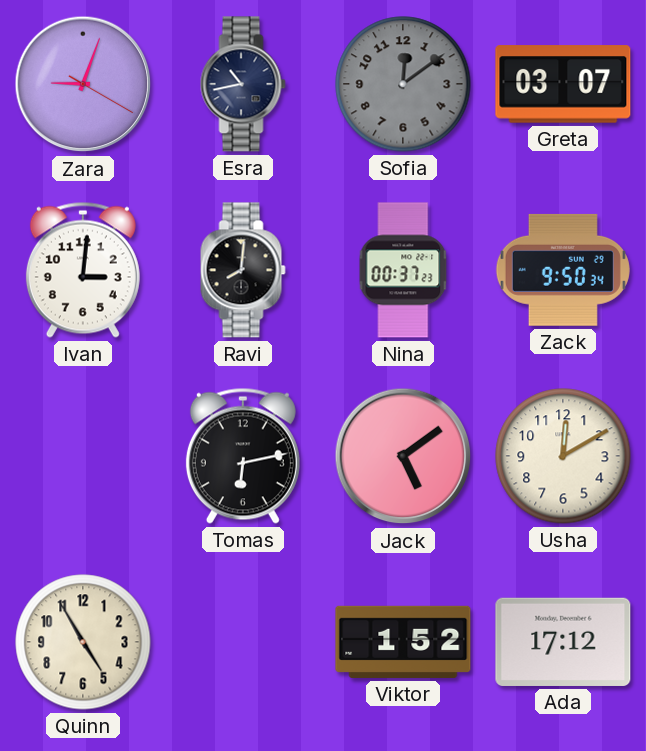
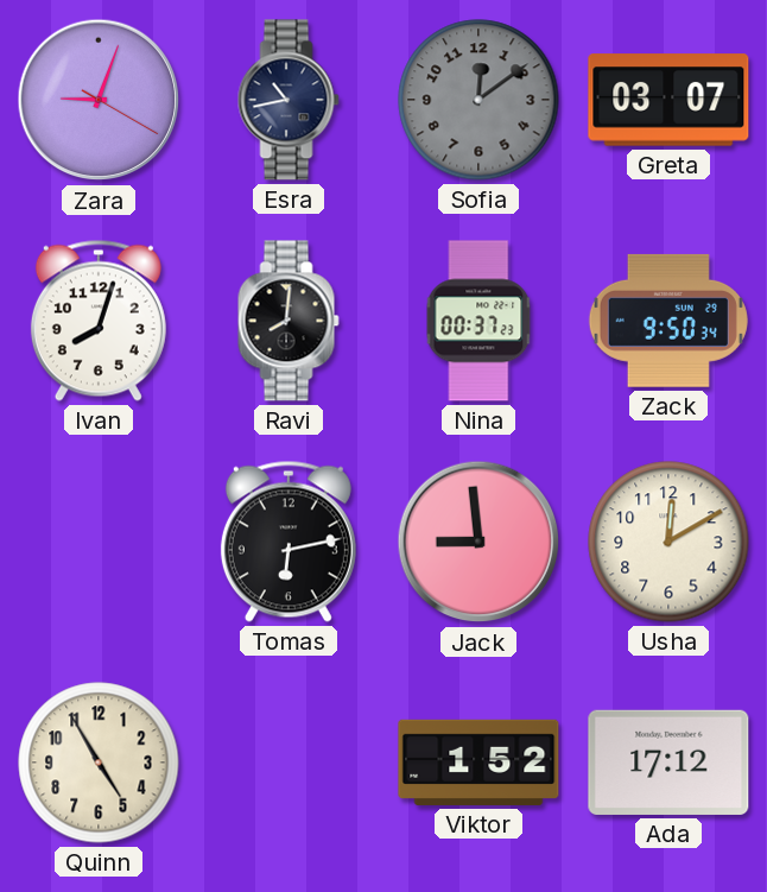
Ivan: 3:01 -> 8:03 (99, 321)
Jack: 5:09 -> 8:59 (478, 542)
